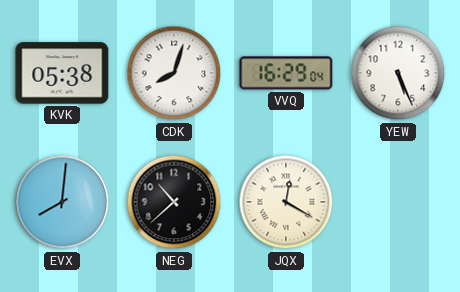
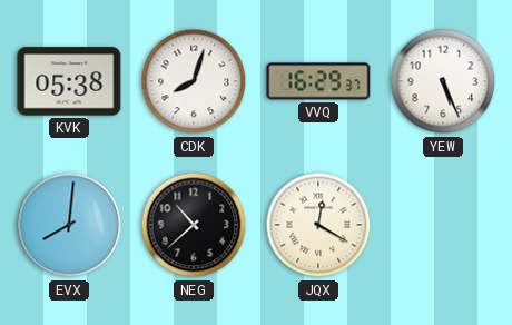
VVQ: 16:29:04 -> 16:29:37 (318, 81)
